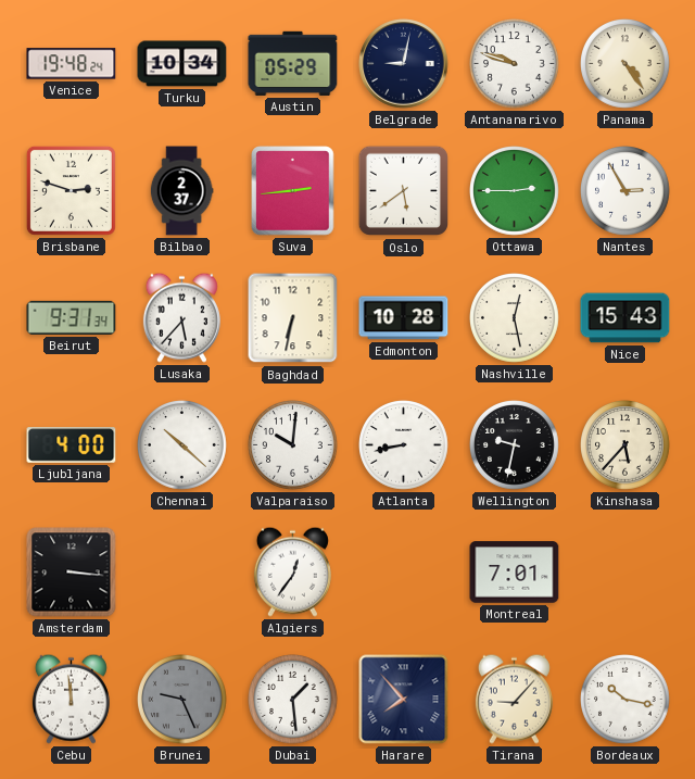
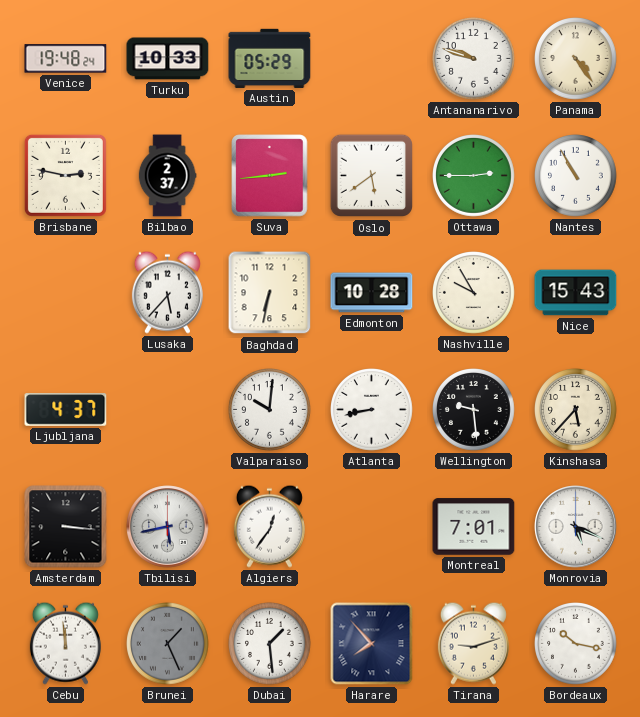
Turku: 10:34 -> 10:33 (168, 59)
Belgrade: 9:02 -> none (404, 64)
Brisbane: 2:48 -> 2:47 (65, 175)
Nantes: 2:55 -> 10:55 (576, 176)
Beirut: 9:31 -> none (72, 317)
Nashville: 12:28 -> 9:55 (474, 293)
Ljubljana: 4:00 -> 4:37 (66, 410)
Chennai: 10:22 -> none (182, 445)
Wellington: 9:32 -> 9:29 (474, 410)
Tbilisi: none -> 5:43 (168, 527)
Monrovia: none -> 5:19 (576, 527)
Brunei: 9:26 -> 1:26 (168, 644)
Tirana: 9:07 -> 9:12 (473, 643)
